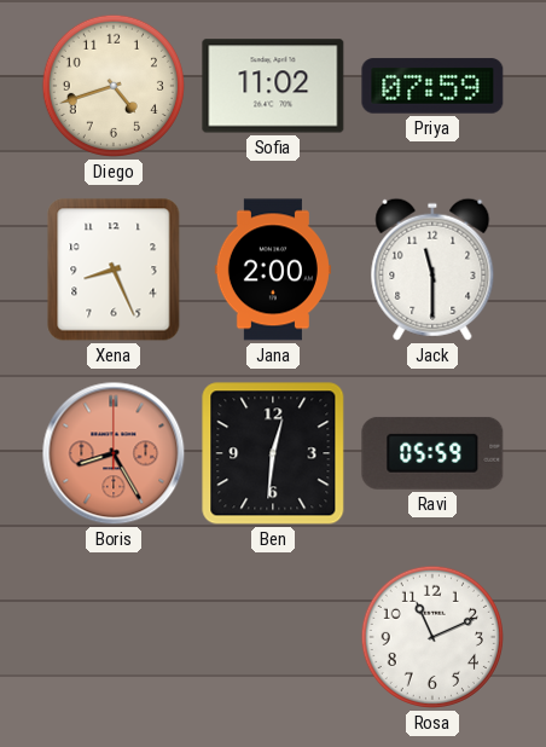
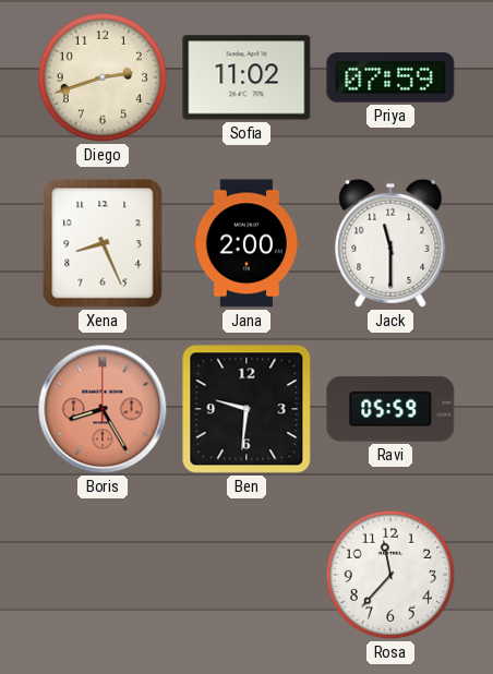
Diego: 4:42 -> 2:42 (103, 77)
Ben: 12:31 -> 9:31 (246, 409)
Rosa: 11:11 -> 11:37 (390, 575)
